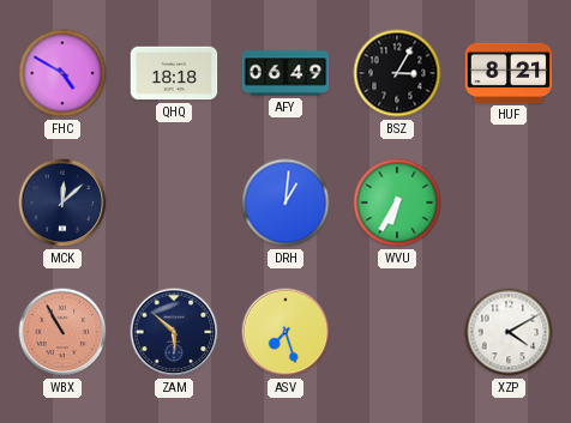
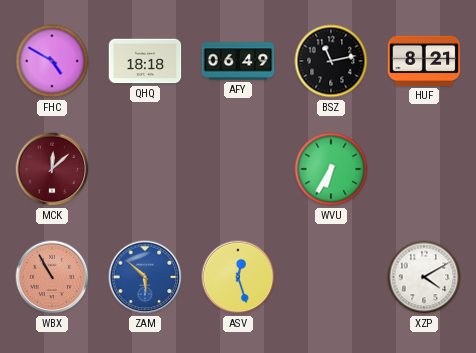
BSZ: 3:05 -> 11:13 (331, 61)
MCK dial: navy -> burgundy (52, 169)
DRH: 1:01 -> none (285, 203)
ZAM dial: navy -> blue (145, 277)
ASV: 7:27 -> 12:27 (238, 277)
